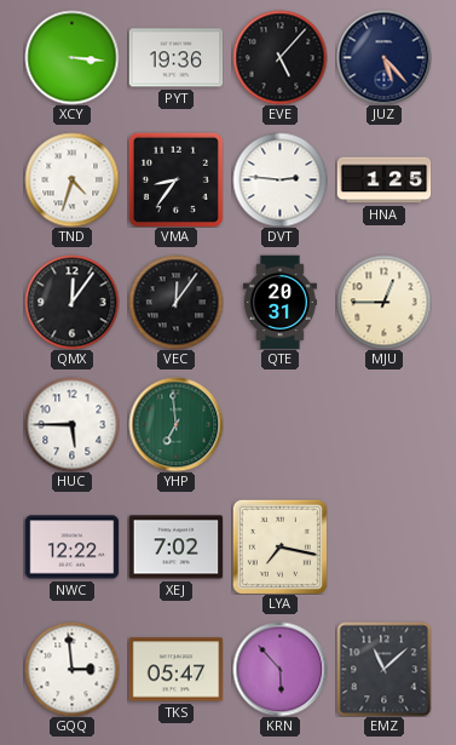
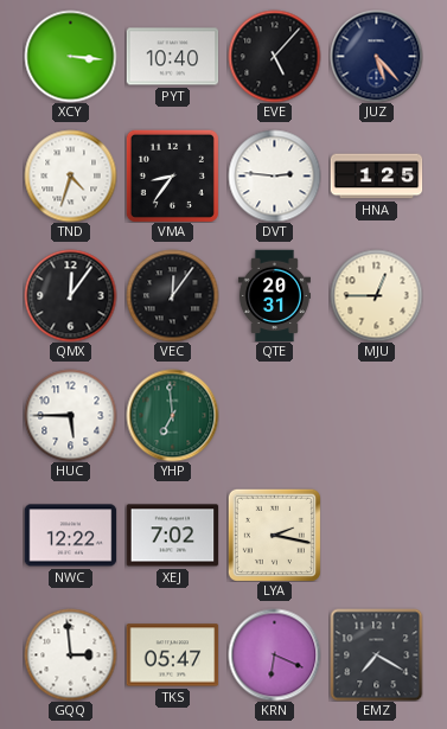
PYT: 19:36 -> 10:40 (172, 57)
LYA: 7:17 -> 2:17 (274, 535)
KRN: 5:53 -> 6:19 (274, 654)
EMZ: 11:08 -> 7:20 (376, 654)
